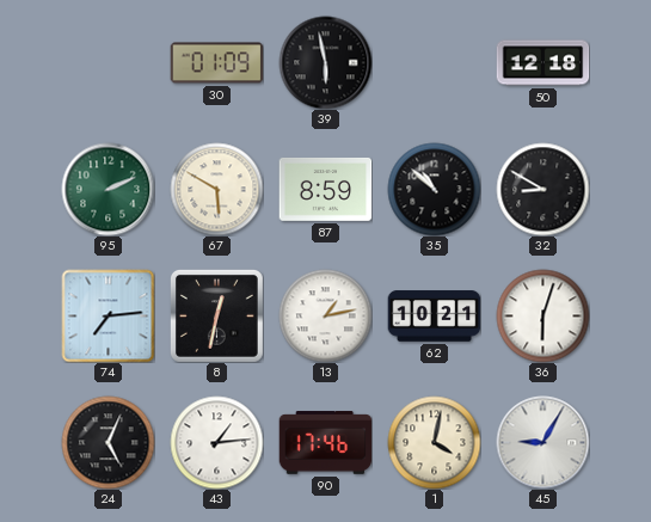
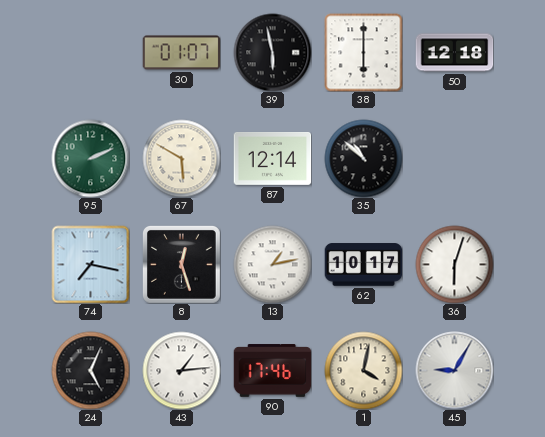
30: 01:09 -> 01:07 (181, 53)
38: none -> 6:00 (363, 52)
87: 8:59 -> 12:14 (272, 158)
32: 8:50 -> none (542, 189)
74: 7:14 -> 7:17 (90, 264)
8: 12:32 -> 12:27 (181, 264)
62: 10:21 -> 10:17 (363, 265)
